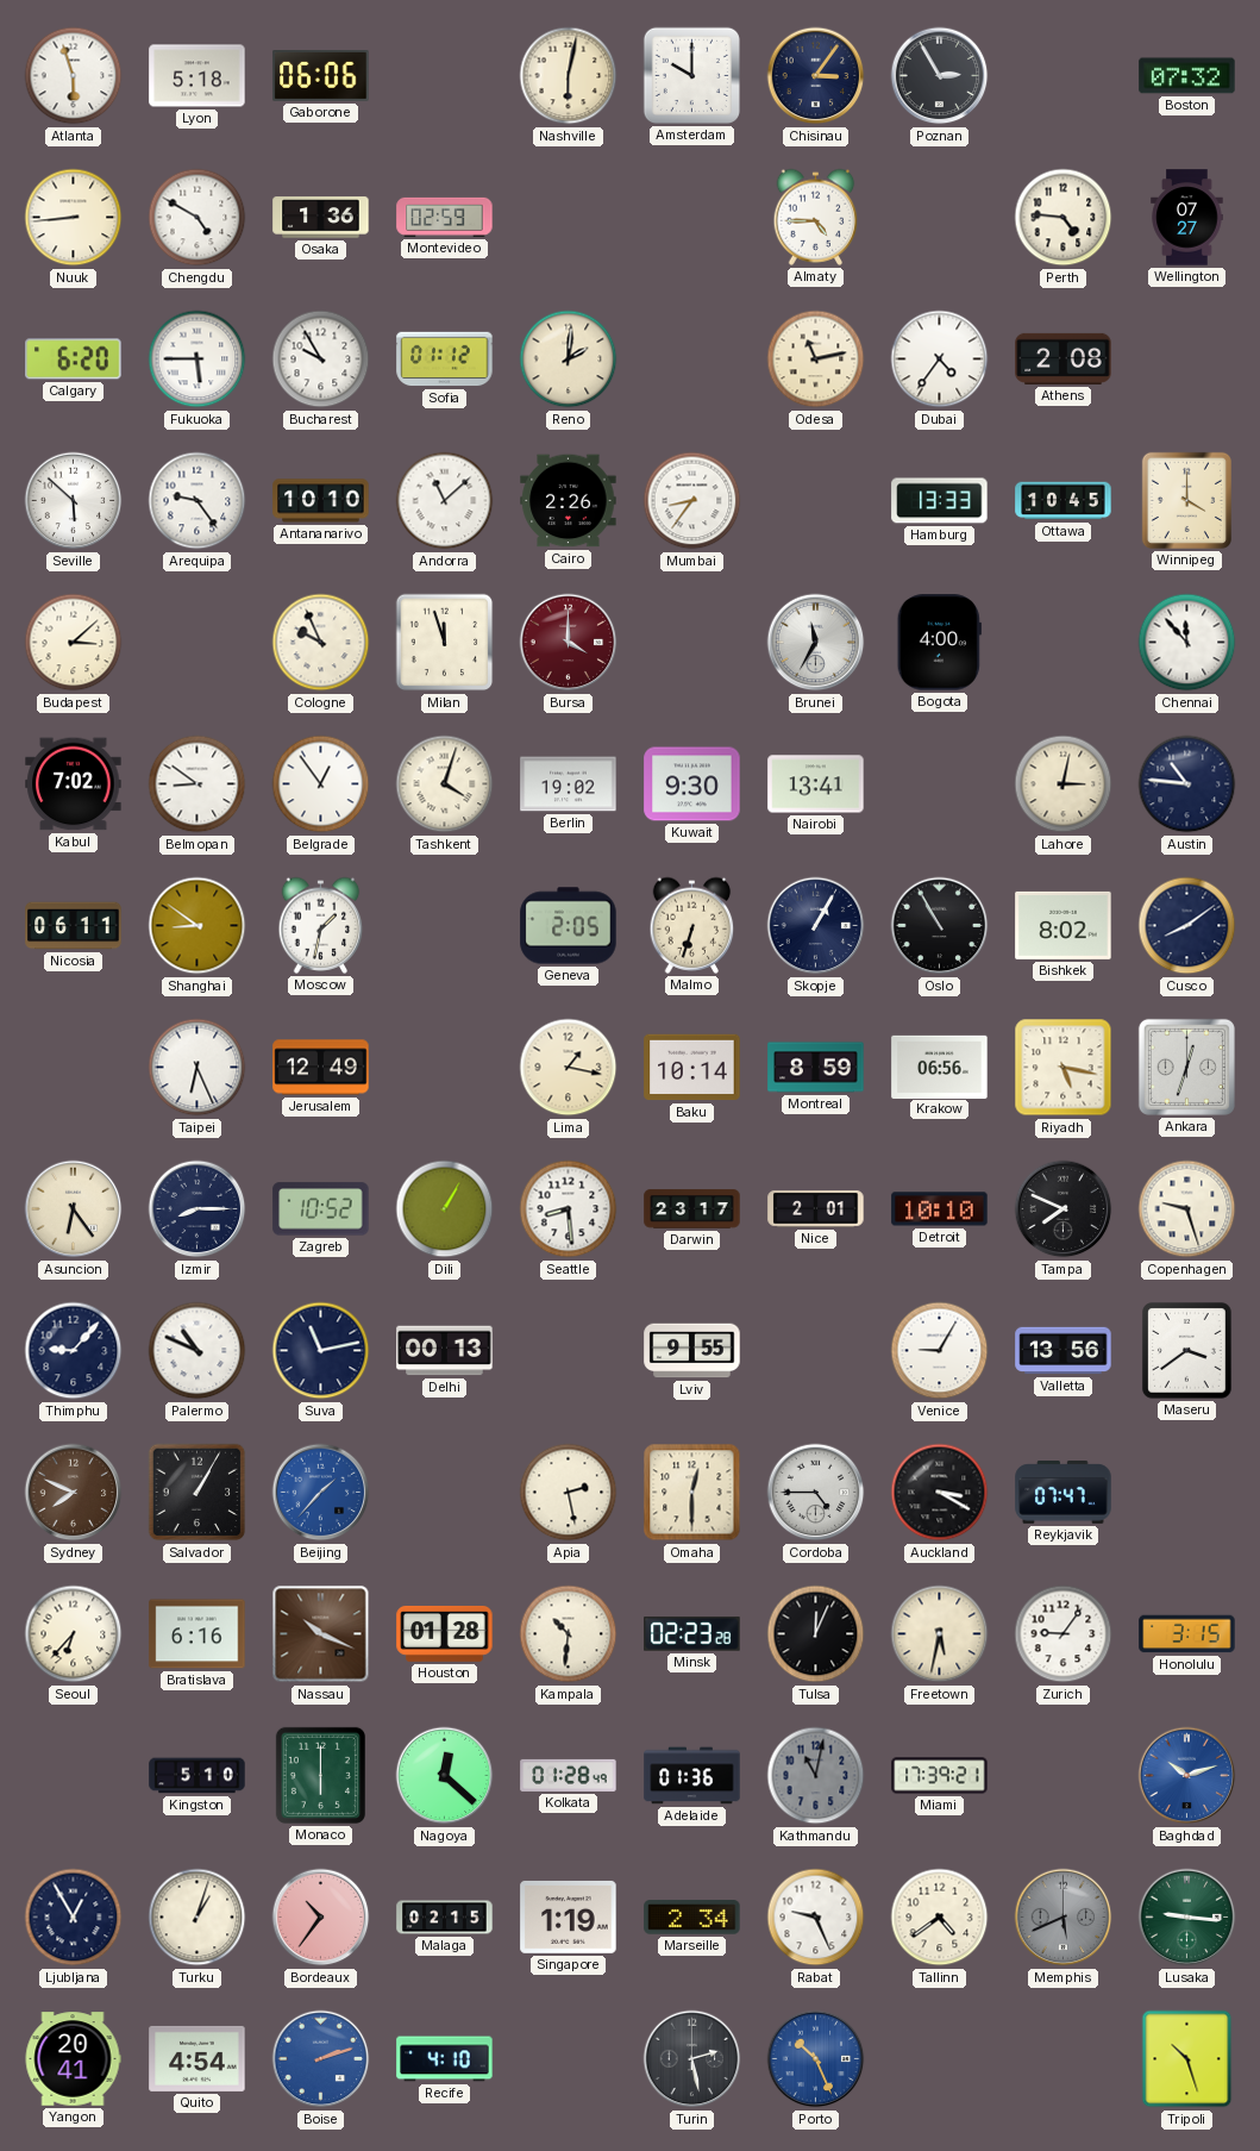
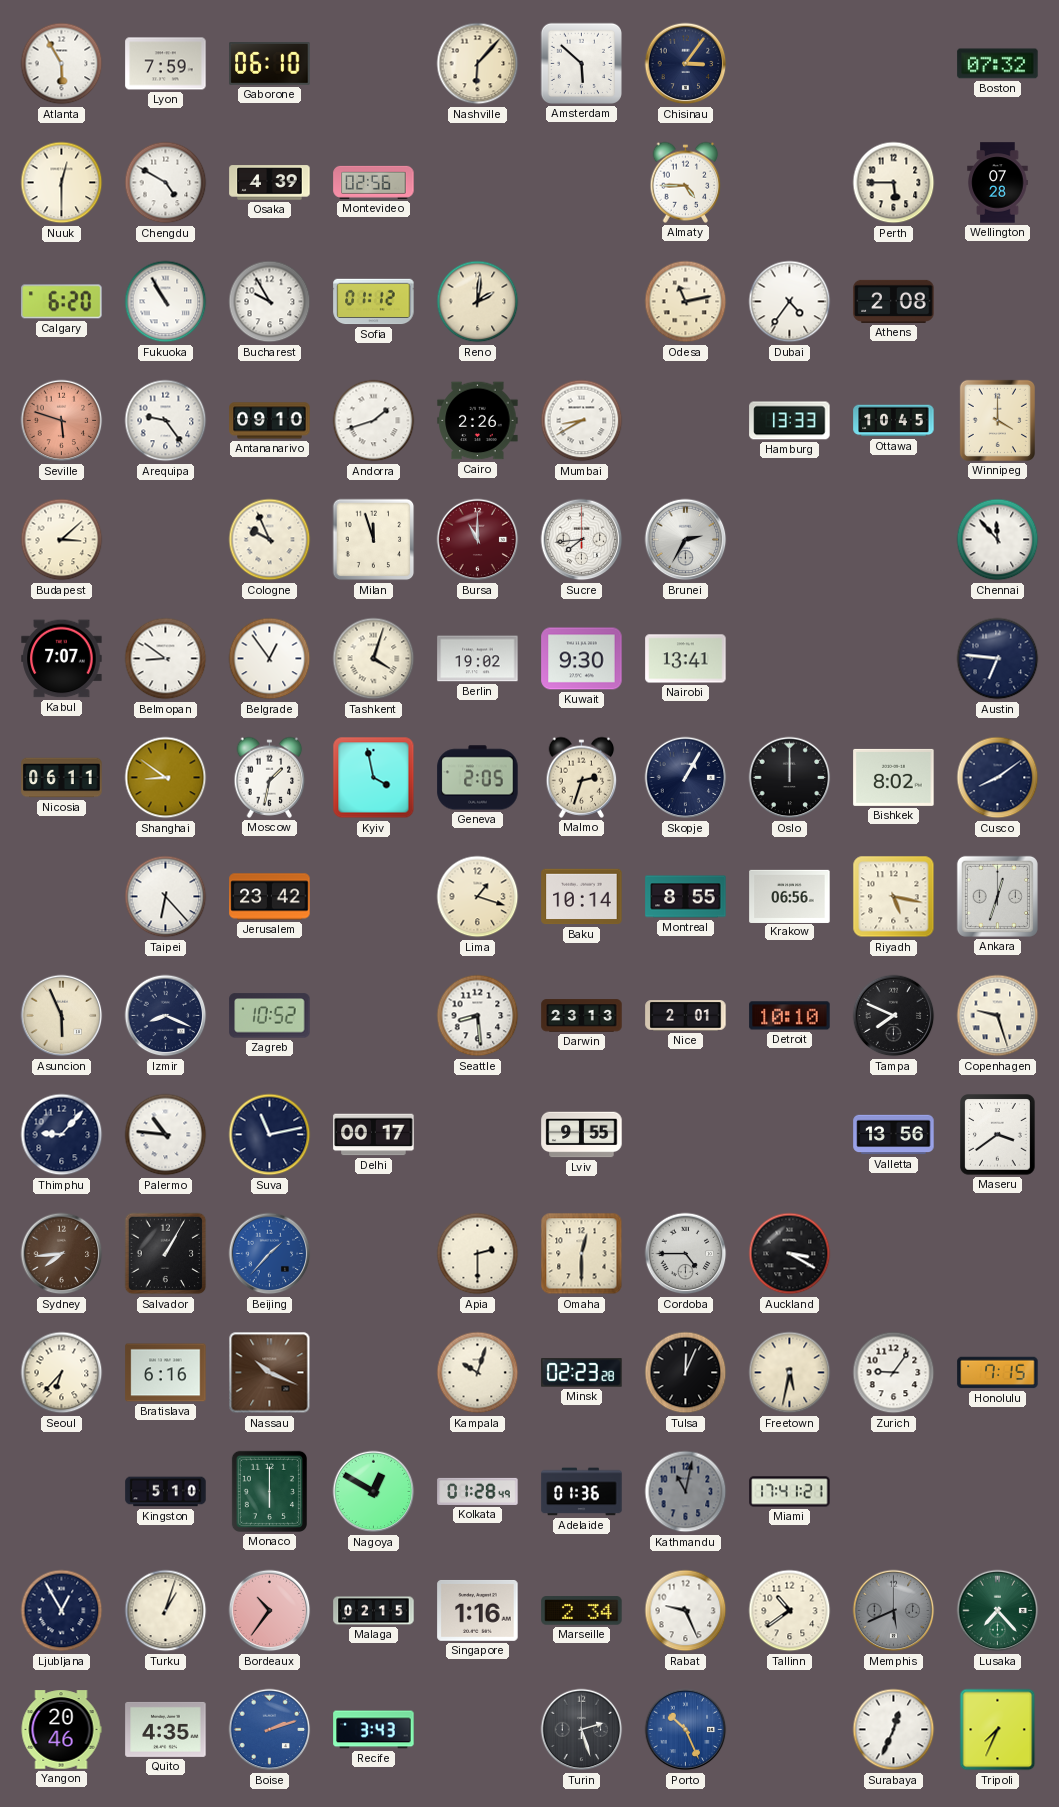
Atlanta: 5:57 -> 5:55 (62, 64)
Lyon: 5:18 -> 7:59 (166, 64)
Gaborone: 06:06 -> 06:10 (270, 64)
Nashville: 6:02 -> 6:07 (478, 64)
Amsterdam: 10:00 -> 5:52 (581, 63)
Poznan: 2:55 -> none (940, 76)
Nuuk: 8:44 -> 12:30 (62, 183)
Osaka: 1:36 -> 4:39 (270, 183)
Montevideo: 02:59 -> 02:56 (374, 182)
Perth: 4:46 -> 5:45 (894, 183)
Wellington: 07:27 -> 07:28 (998, 183)
Fukuoka: 5:45 -> 10:55 (166, 302)
Seville: 5:52 -> 5:48 (62, 421)
Seville dial: white -> salmon (62, 421)
Antananarivo: 10:10 -> 09:10 (270, 421)
Andorra: 11:08 -> 1:42 (374, 421)
Mumbai: 8:36 -> 8:40 (582, 421)
Bursa: 4:00 -> 11:00 (478, 540)
Sucre: none -> 7:44 (582, 540)
Brunei: 11:35 -> 2:35 (686, 540)
Bogota: 4:00 -> none (939, 643)
Kabul: 7:02 -> 7:07 (62, 659)
Lahore: 3:02 -> none (1064, 784)
Austin: 10:46 -> 6:46 (998, 659)
Kyiv: none -> 3:58 (374, 778)
Malmo: 6:33 -> 2:33 (582, 777)
Oslo: 10:55 -> 12:00 (790, 778)
Taipei: 6:26 -> 6:23 (166, 897)
Jerusalem: 12:49 -> 23:42 (270, 897)
Lima: 1:17 -> 1:18 (478, 897)
Montreal: 8:59 -> 8:55 (686, 897)
Asuncion: 6:24 -> 5:56 (62, 1016)
Izmir: 8:15 -> 8:19 (166, 1016)
Dili: 1:05 -> none (445, 1209)
Darwin: 23:17 -> 23:13 (582, 1016)
Palermo: 10:49 -> 10:46 (166, 1135)
Delhi: 00:13 -> 00:17 (374, 1135)
Venice: 9:05 -> none (940, 1351)
Sydney: 7:49 -> 7:44 (62, 1254)
Apia: 2:28 -> 2:30 (478, 1254)
Reykjavik: 07:47 -> none (1064, 1493)
Houston: 01:28 -> none (445, 1633)
Kampala: 10:31 -> 10:03 (478, 1373)
Honolulu: 3:15 -> 7:15 (998, 1373)
Nagoya: 12:22 -> 12:50 (374, 1492)
Miami: 17:39 -> 17:41 (790, 1492)
Baghdad: 10:12 -> none (1187, 1776)
Singapore: 1:19 -> 1:16 (478, 1611)
Tallinn: 4:39 -> 10:39 (790, 1611)
Lusaka: 9:16 -> 7:23 (998, 1611)
Yangon: 20:41 -> 20:46 (61, 1730)
Quito: 4:54 -> 4:35 (166, 1729)
Recife: 4:10 -> 3:43 (374, 1730)
Turin: 2:28 -> 2:27 (582, 1730)
Surabaya: none -> 12:34 (894, 1730)
Tripoli: 10:27 -> 7:34 (998, 1730)
